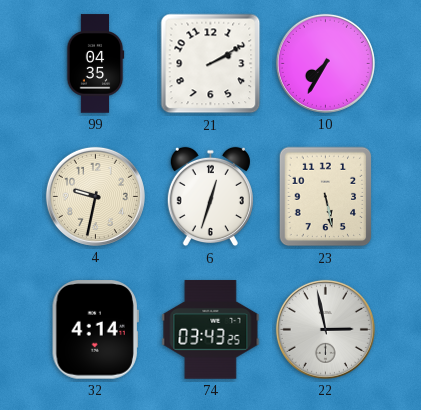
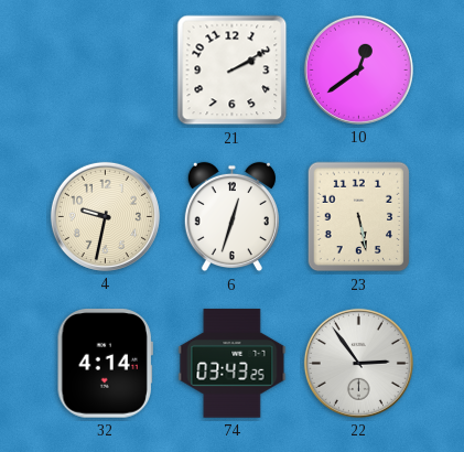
99: 04:35 -> none (95, 64)
10: 7:35 -> 12:39 (358, 69)
22: 2:58 -> 2:54 (358, 363)
